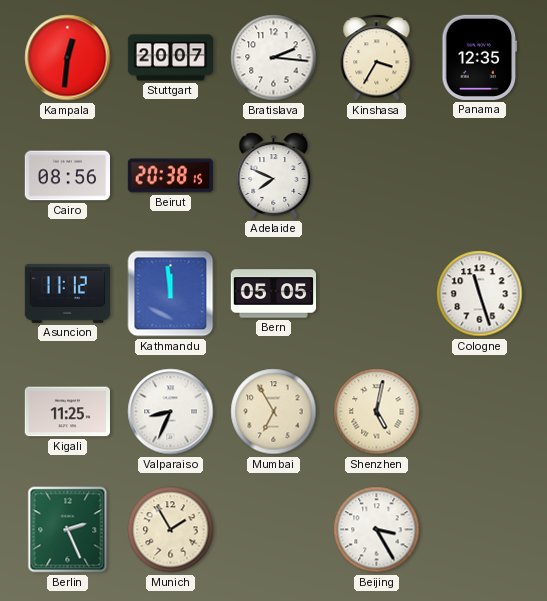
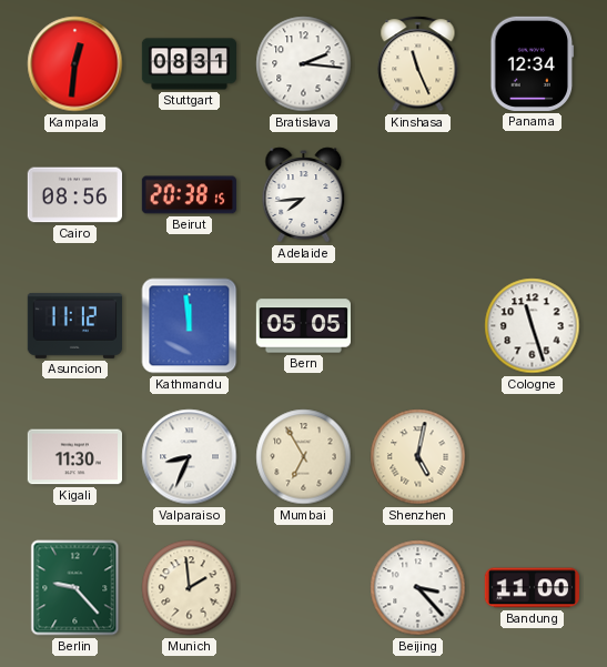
Stuttgart: 20:07 -> 08:31 (190, 64)
Kinshasa: 3:35 -> 11:26 (418, 64)
Panama: 12:35 -> 12:34 (533, 63)
Adelaide: 7:49 -> 7:44 (304, 195)
Kigali: 11:25 -> 11:30 (74, 457)
Berlin: 2:26 -> 9:23 (75, 588)
Munich: 1:55 -> 1:59 (190, 588)
Beijing: 3:25 -> 3:23 (418, 588)
Bandung: none -> 11:00 (532, 588)
